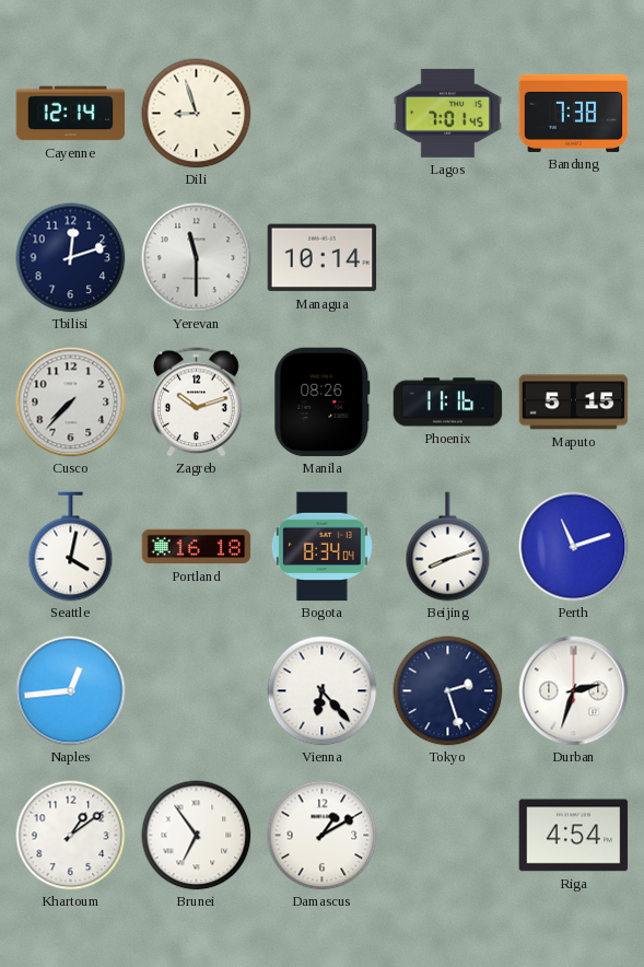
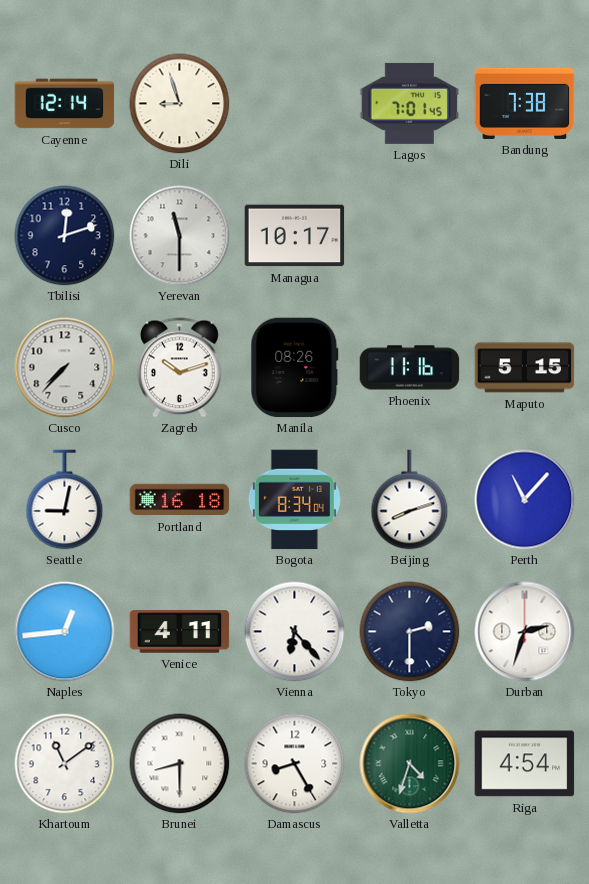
Managua: 10:14 -> 10:17 (295, 236)
Seattle: 4:02 -> 9:02 (65, 500)
Perth: 11:12 -> 11:07 (525, 500)
Venice: none -> 4:11 (180, 632)
Tokyo: 2:27 -> 2:30 (410, 632)
Khartoum: 1:09 -> 11:09 (65, 764)
Brunei: 6:54 -> 8:30 (180, 764)
Damascus: 1:10 -> 8:25 (295, 764)
Valletta: none -> 4:33 (410, 764)
